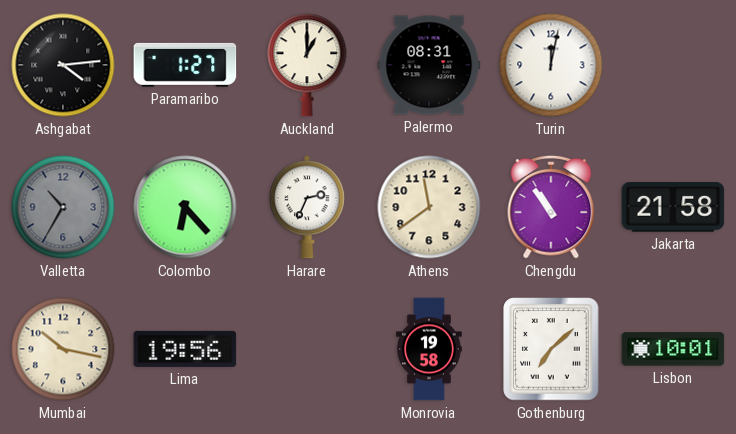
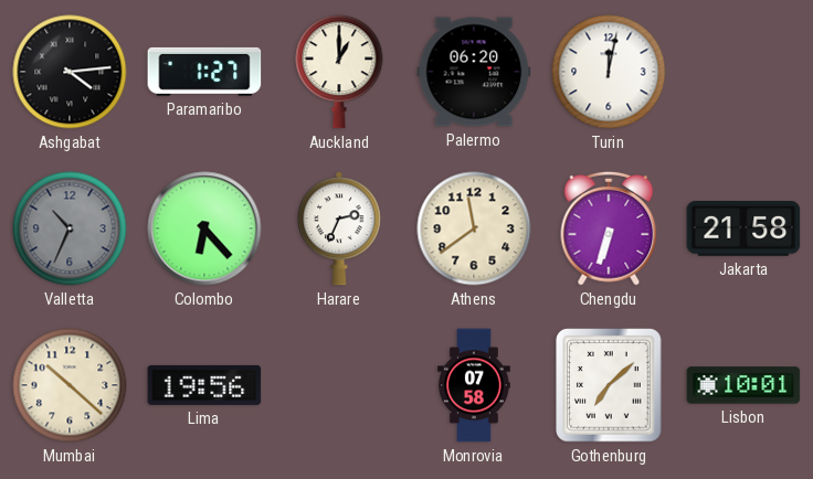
Palermo: 08:31 -> 06:20 (474, 72)
Valletta: 10:35 -> 10:34 (70, 228)
Chengdu: 10:54 -> 6:33 (609, 228)
Mumbai: 10:17 -> 10:22 (70, 385)
Monrovia: 19:58 -> 07:58 (474, 385)
